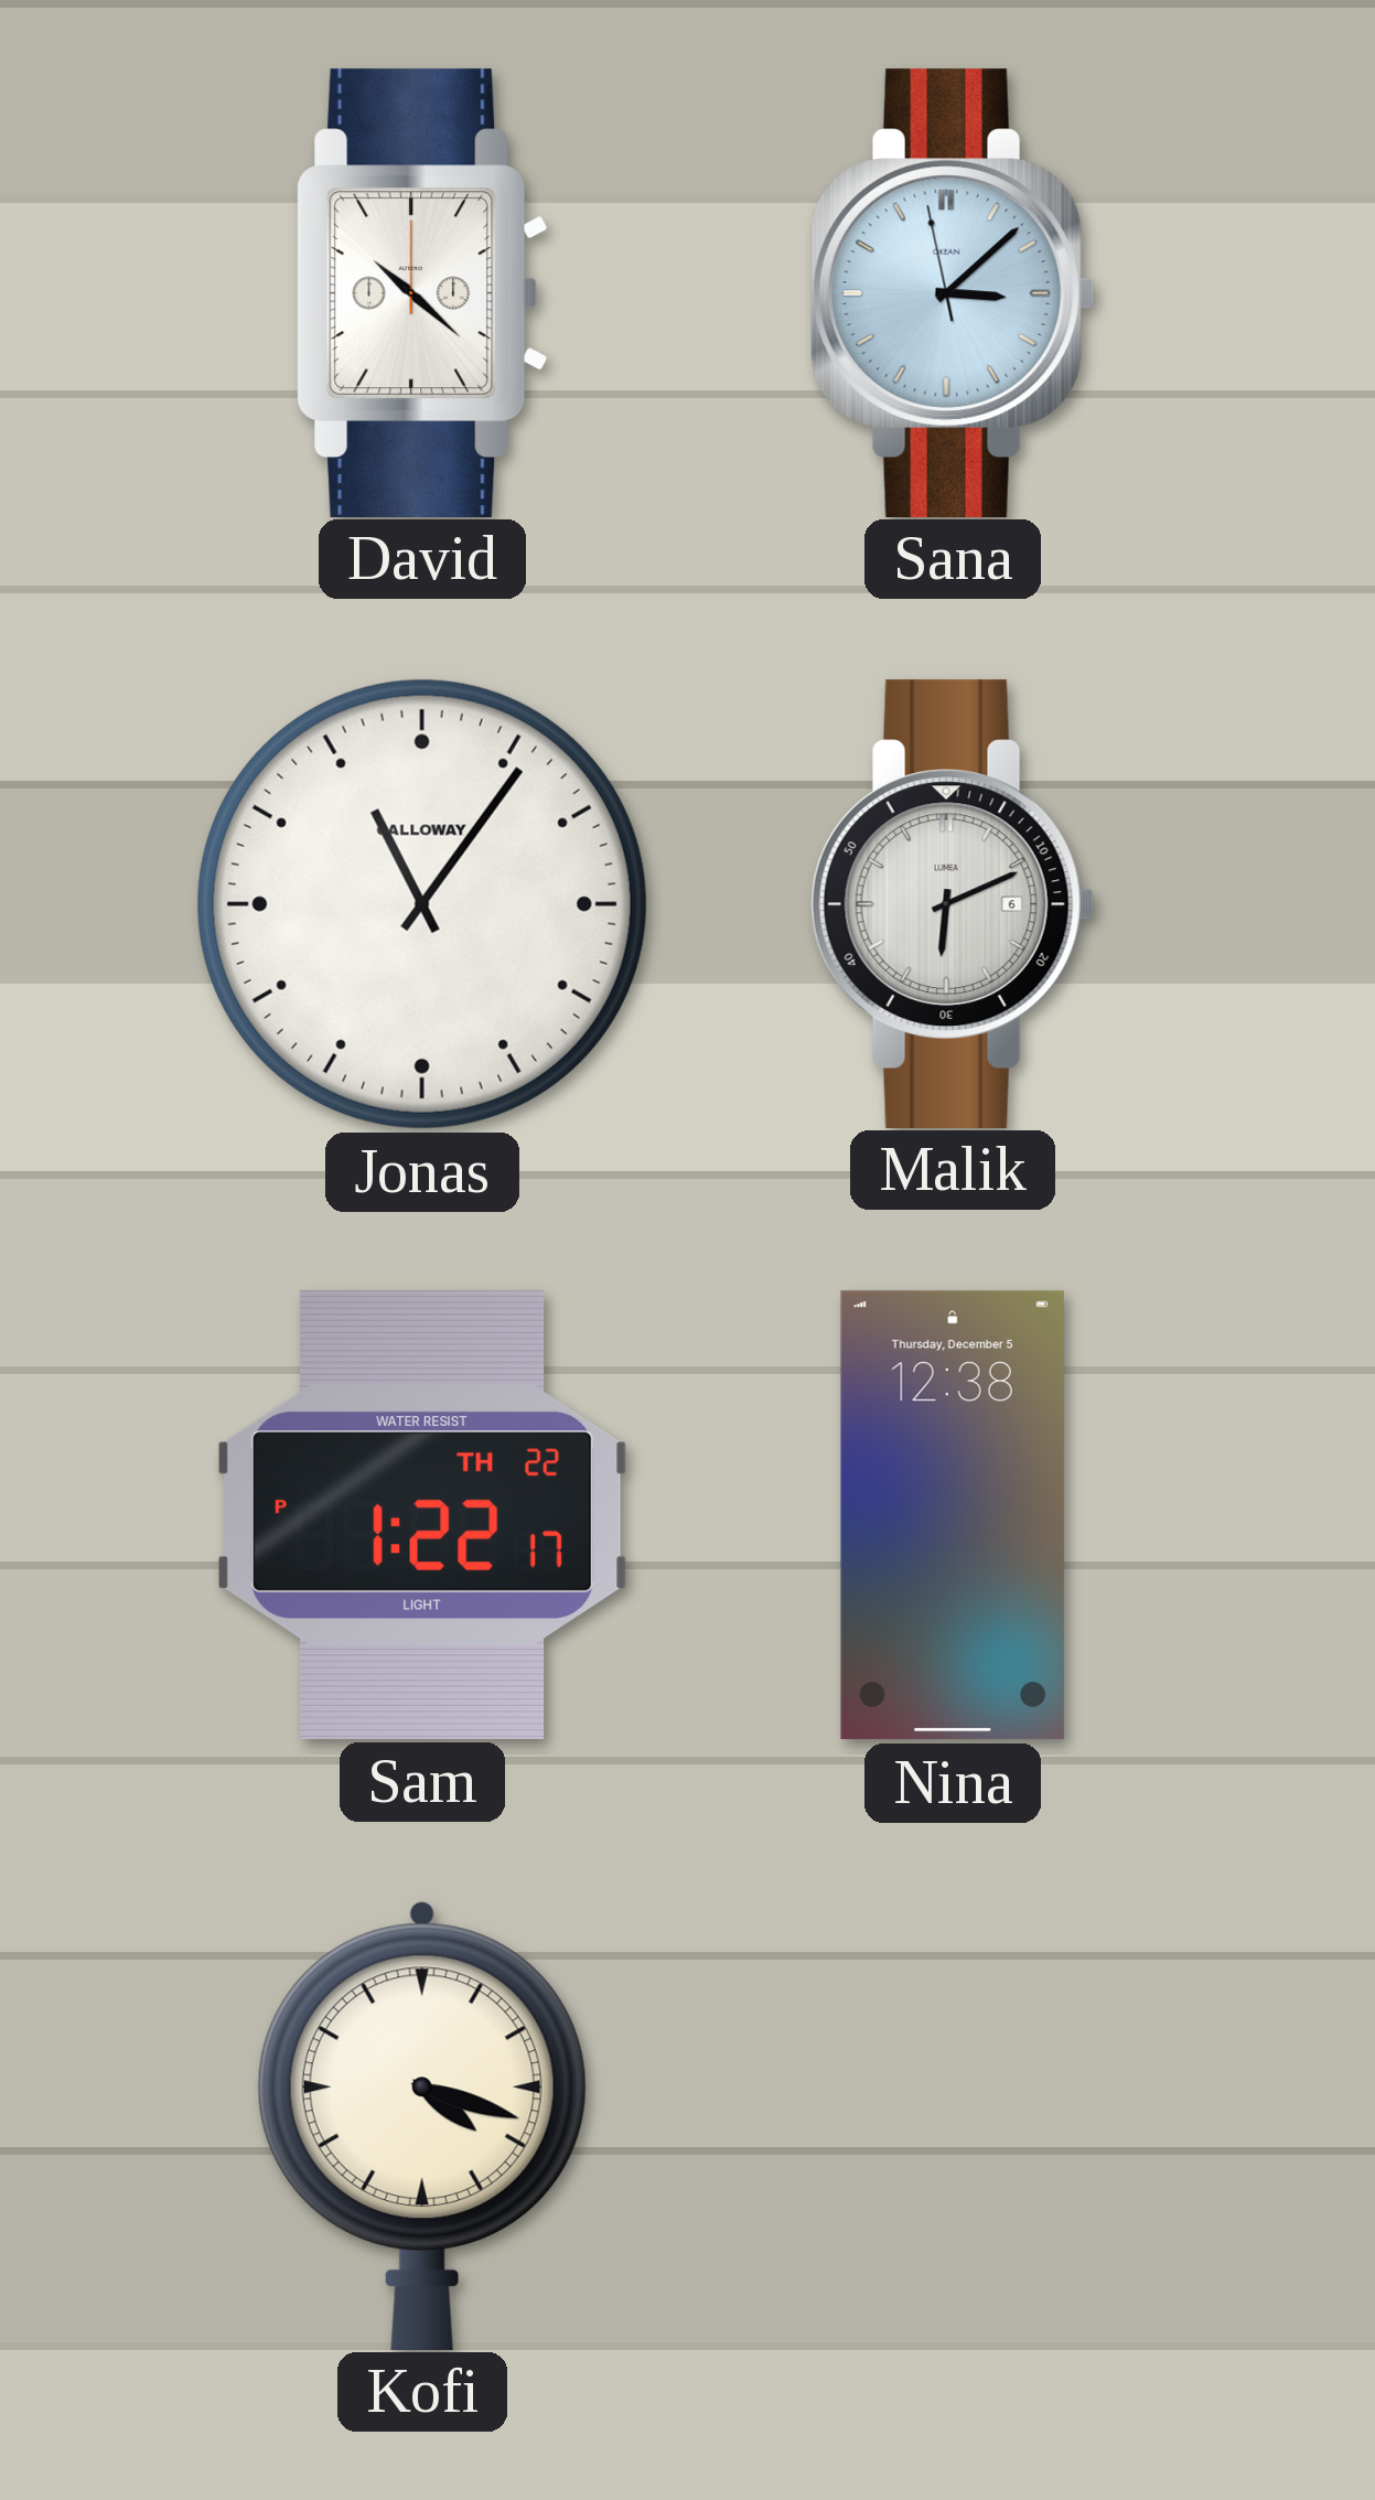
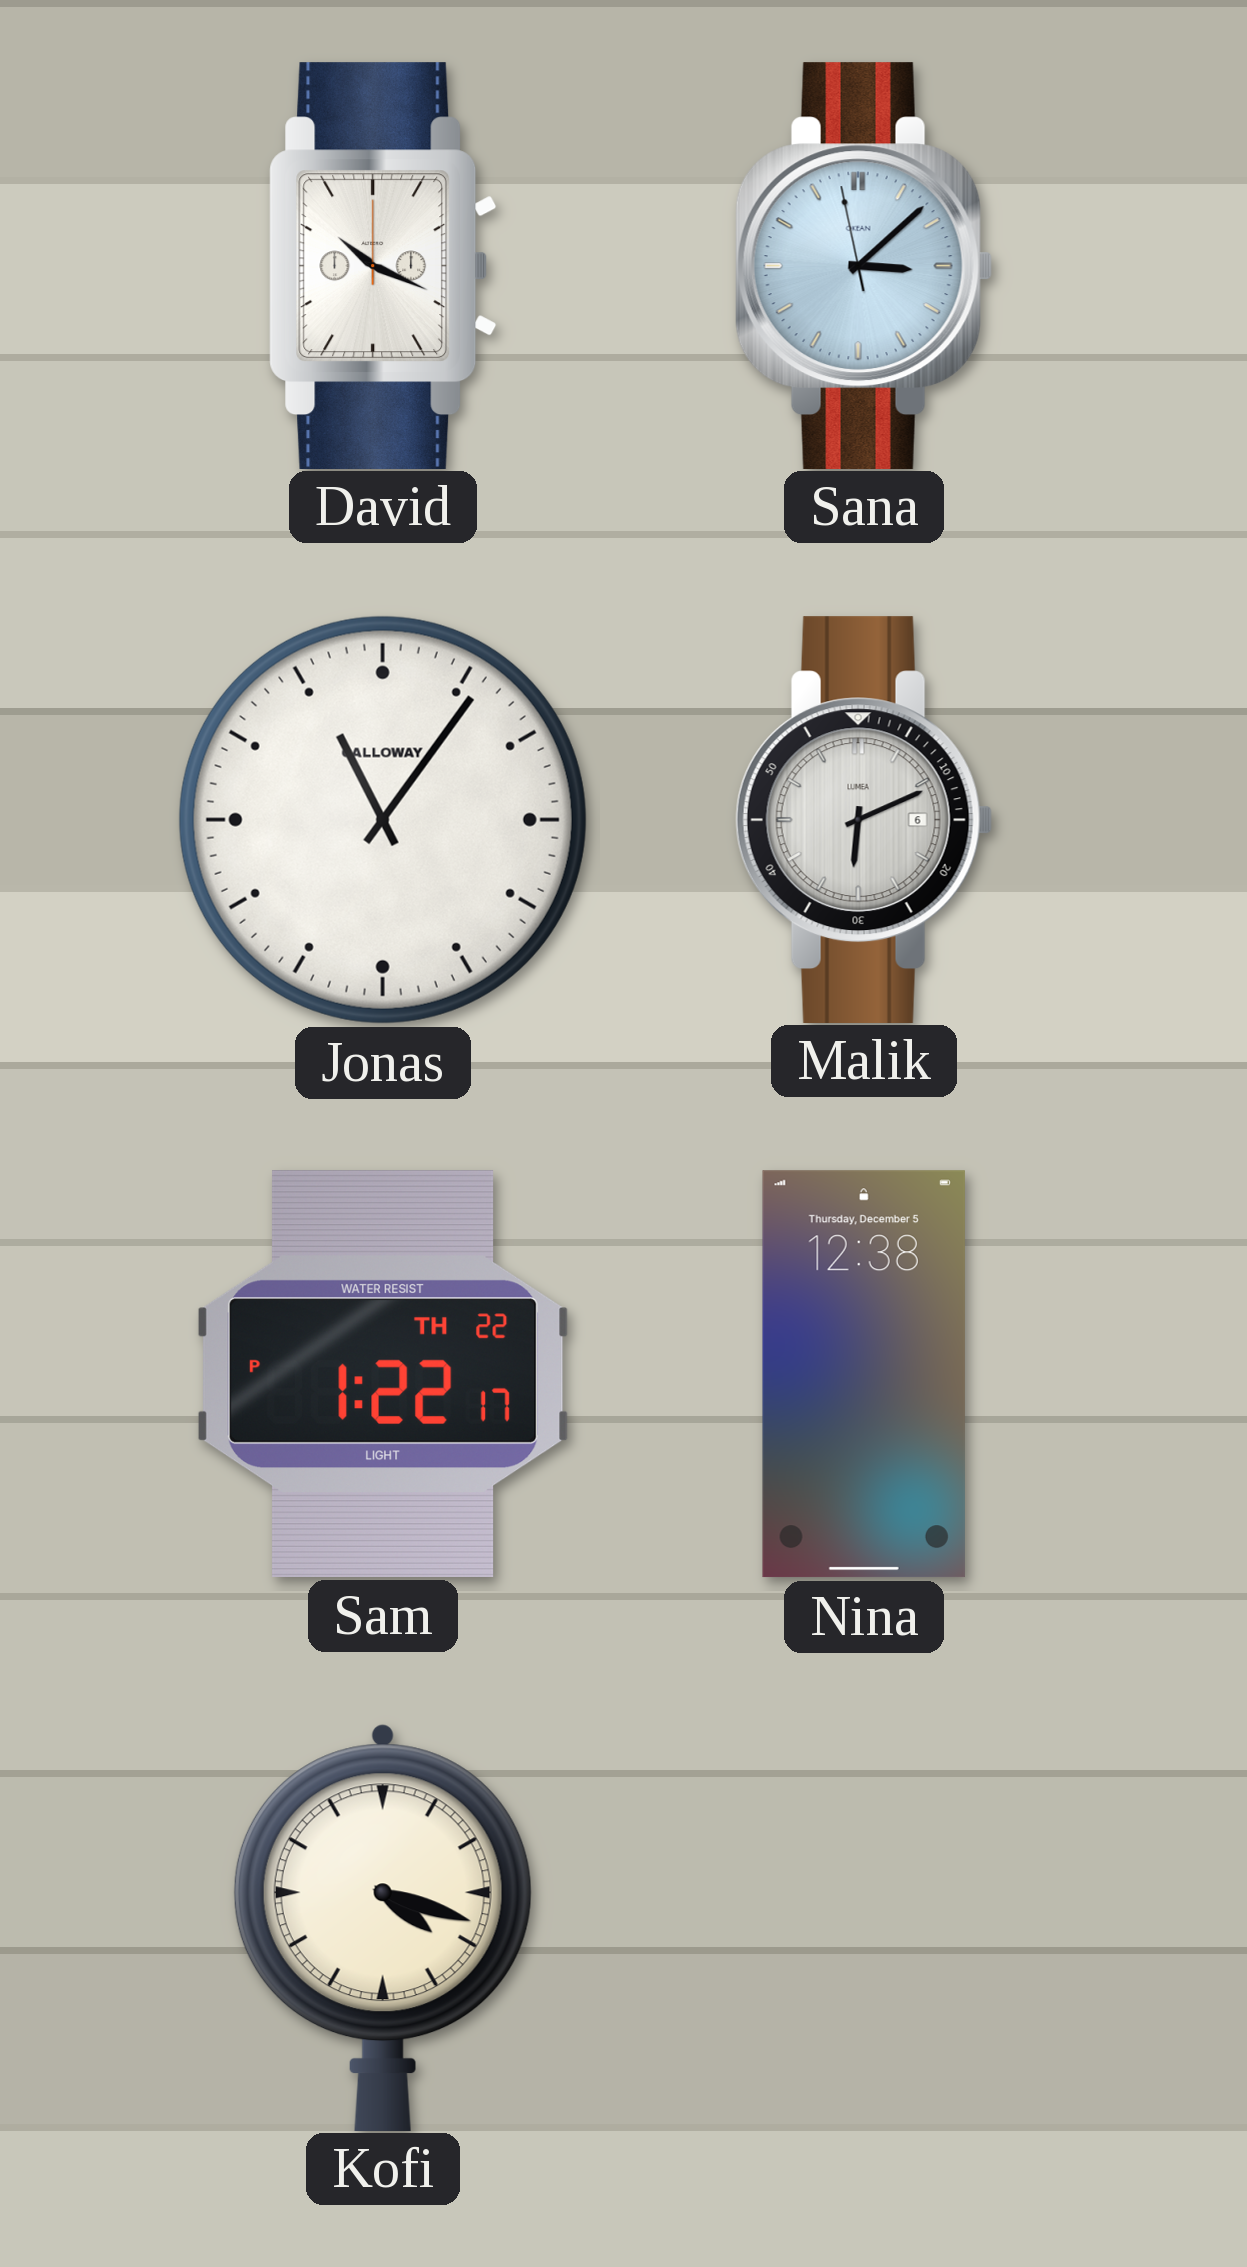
David: 10:22 -> 10:19 (383, 265)
